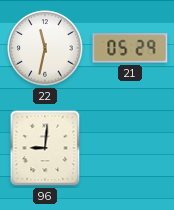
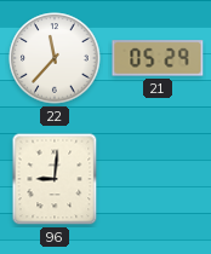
22: 11:32 -> 11:37 (55, 58)
